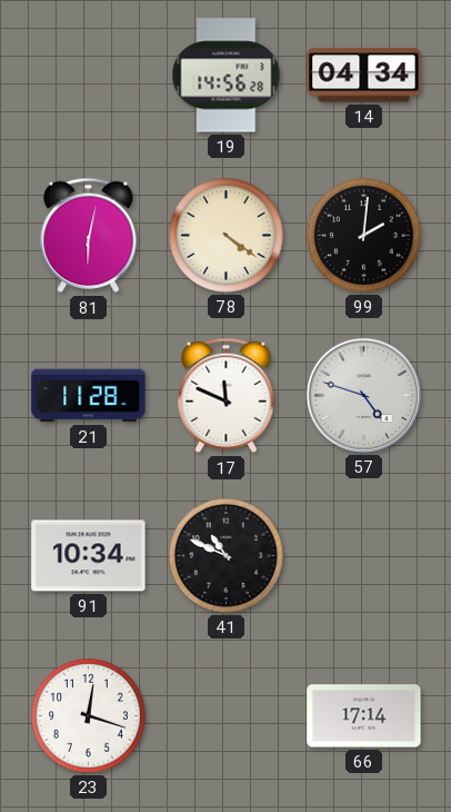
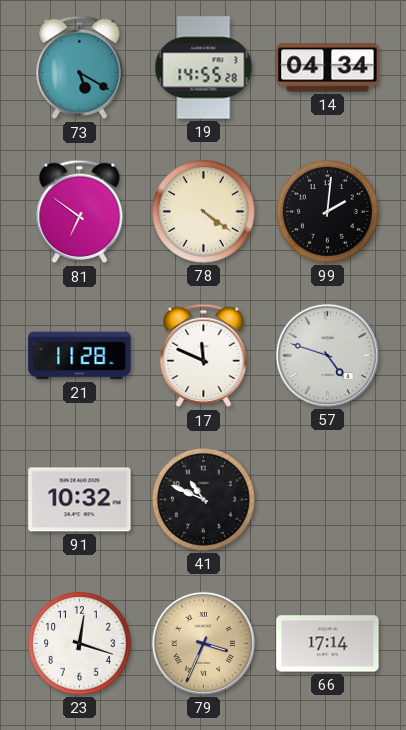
73: none -> 5:20 (80, 68)
19: 14:56 -> 14:55 (204, 68)
81: 6:02 -> 6:51 (80, 212)
91: 10:34 -> 10:32 (80, 500)
79: none -> 3:34 (203, 643)
